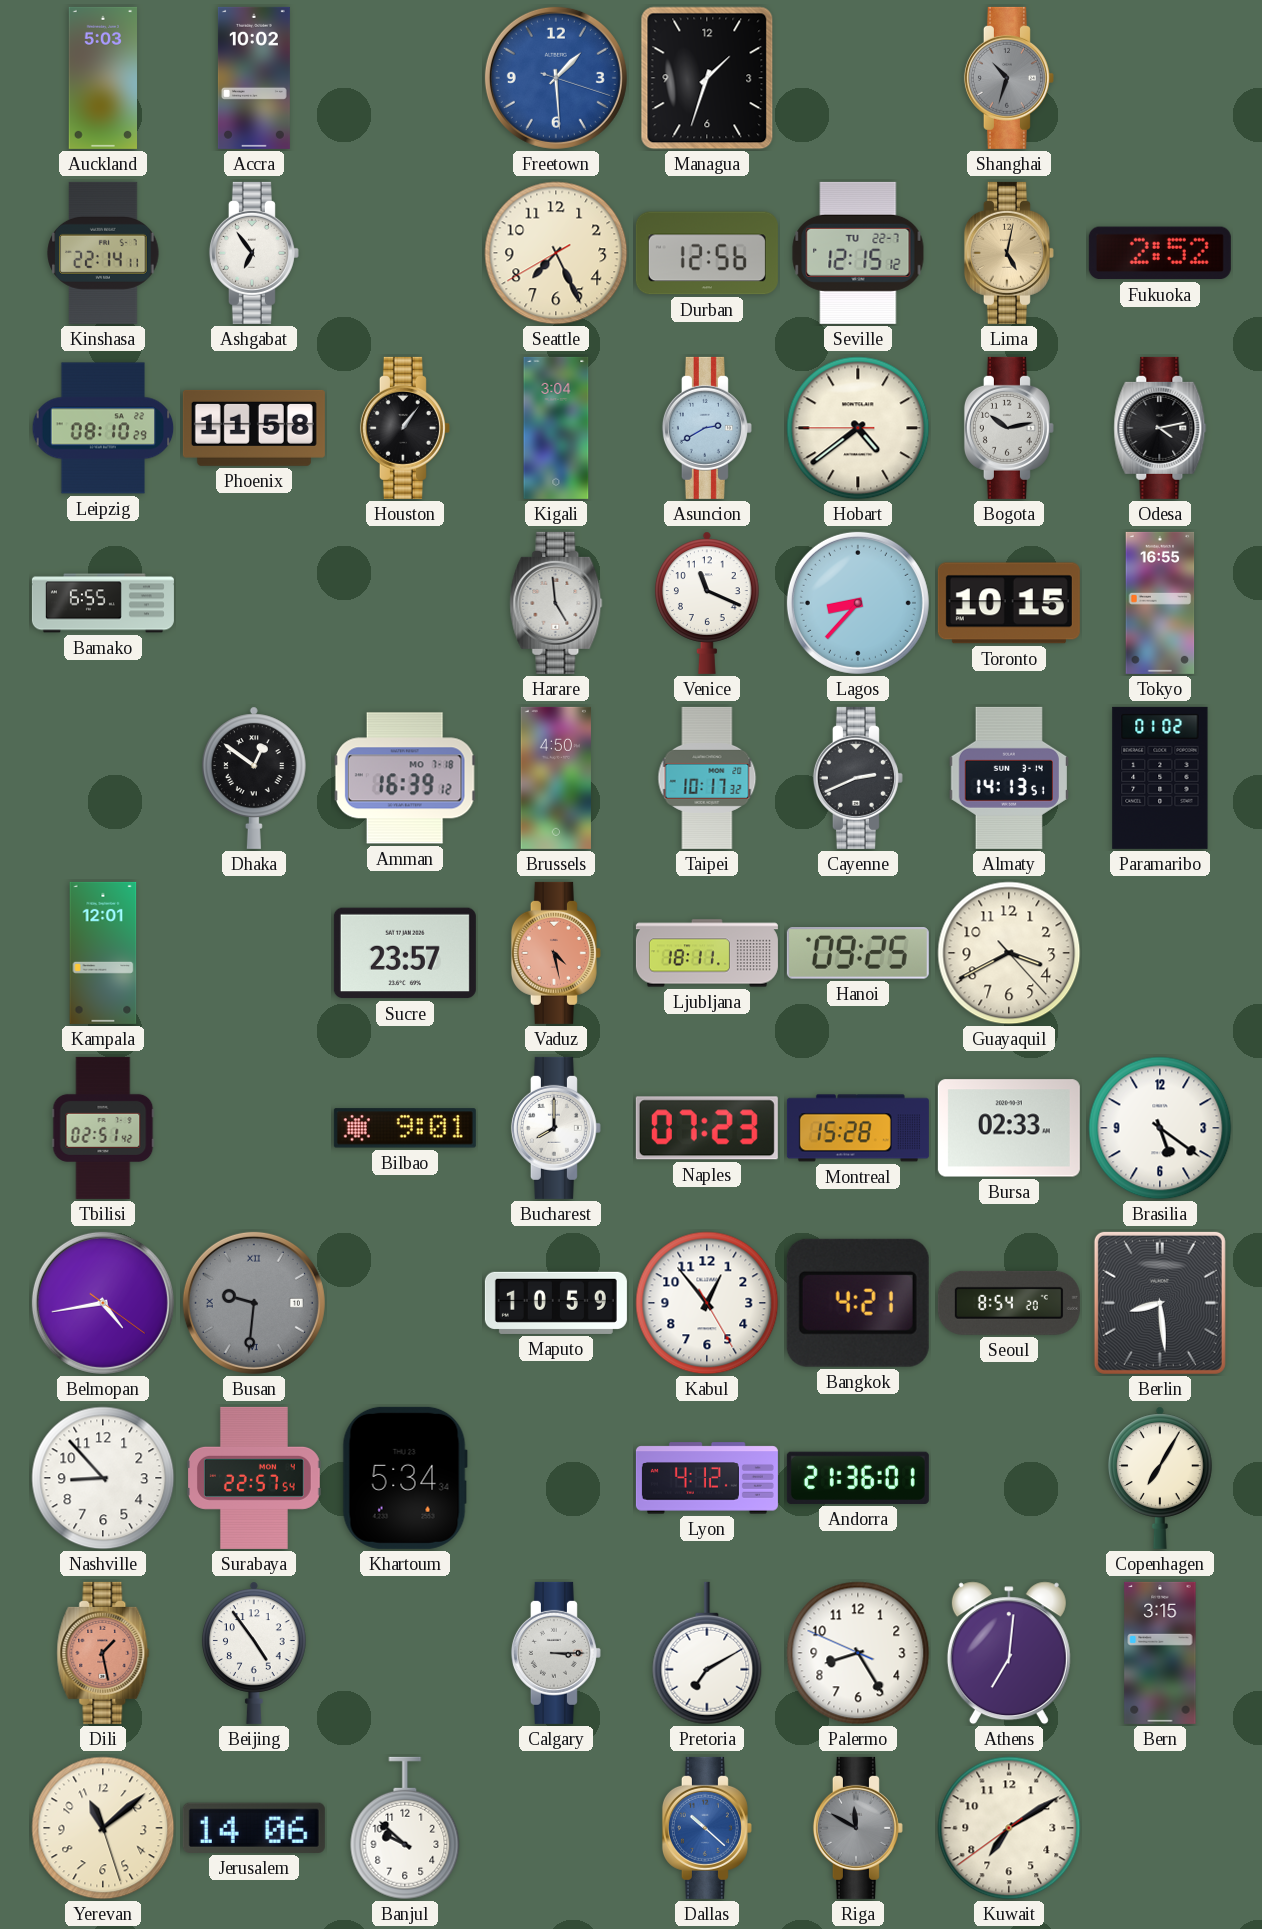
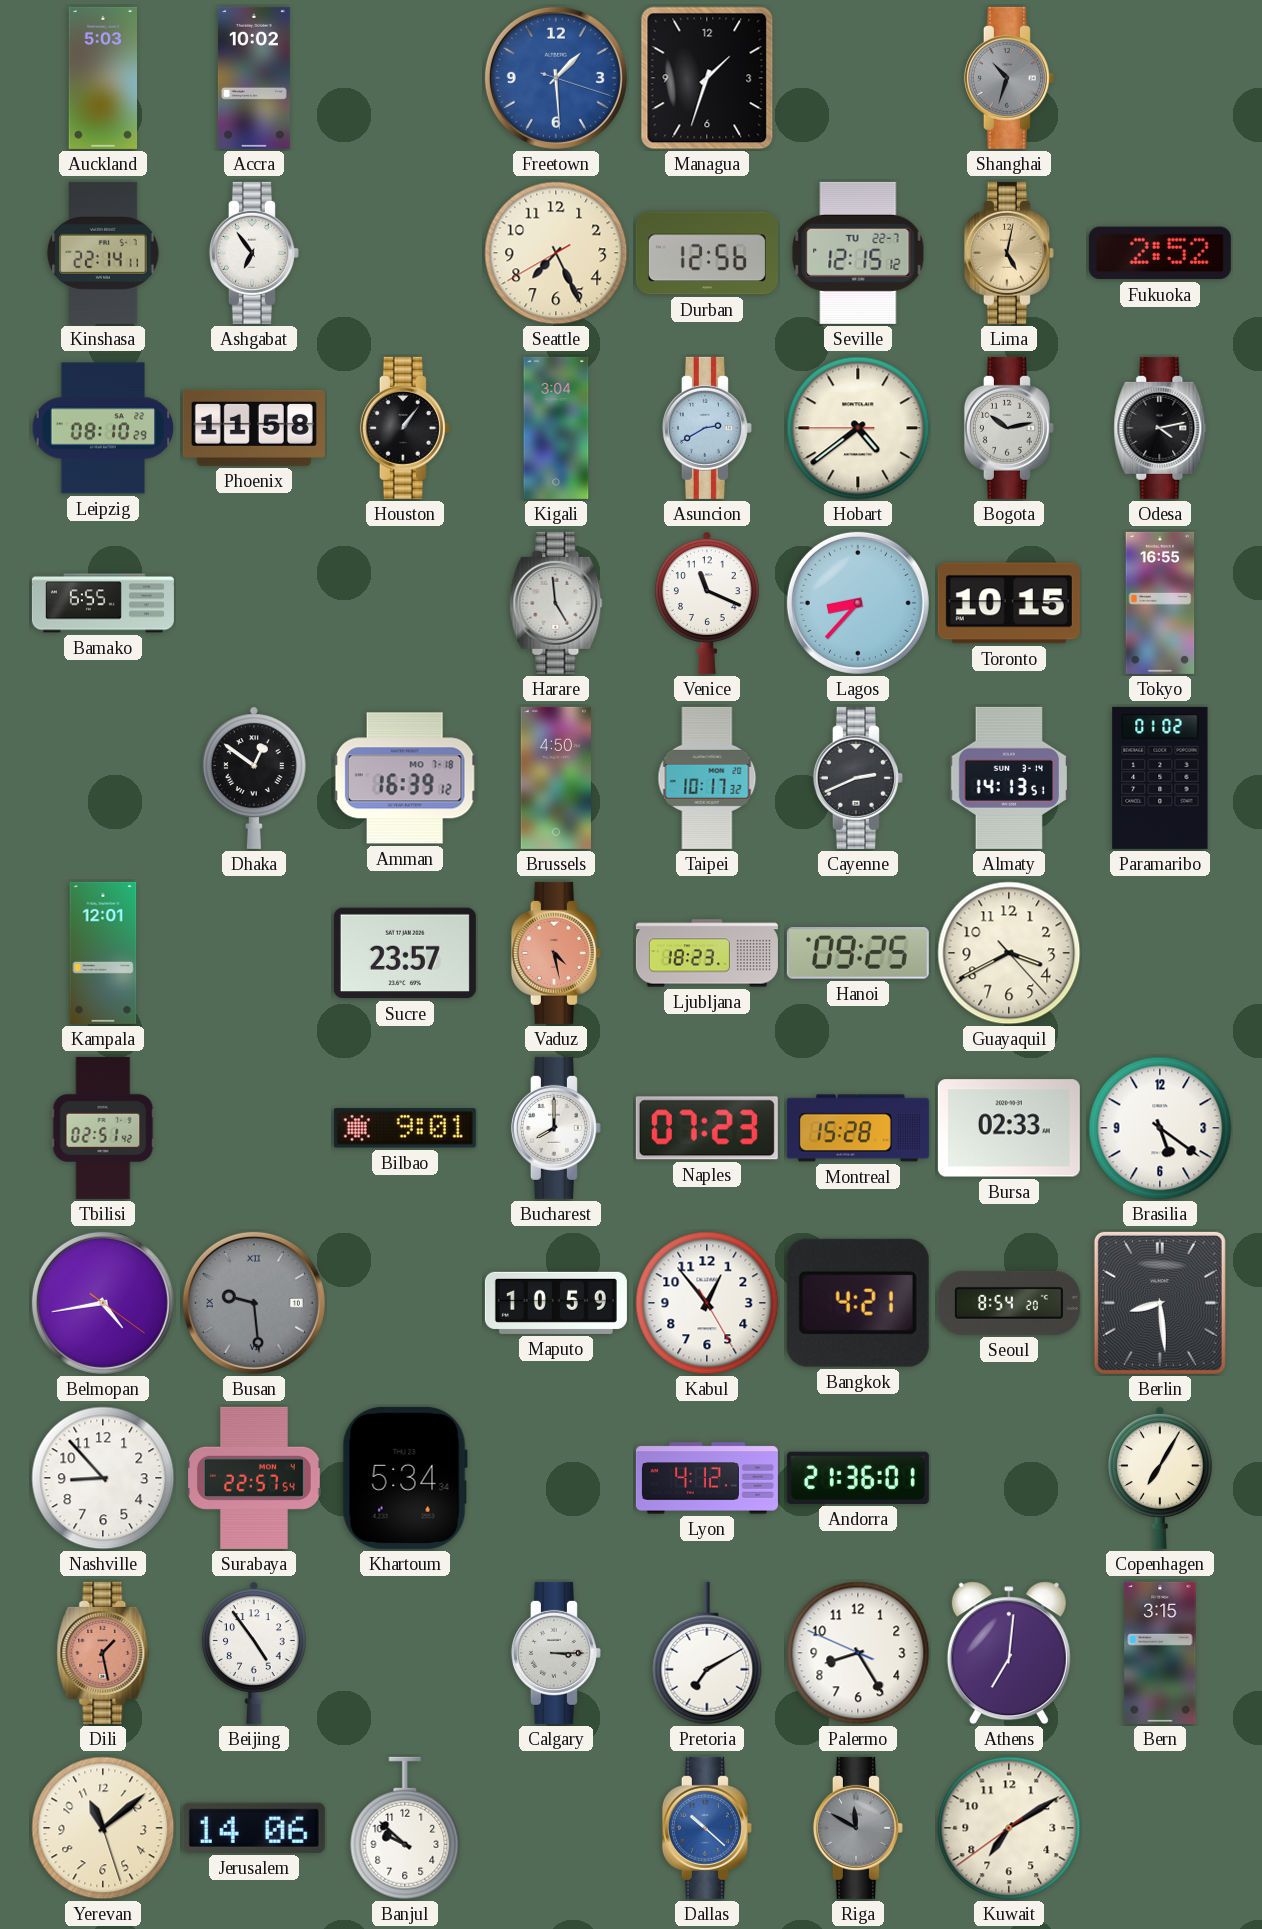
Ljubljana: 18:11 -> 18:23 (707, 953)
Busan: 9:31 -> 9:29 (254, 1303)
